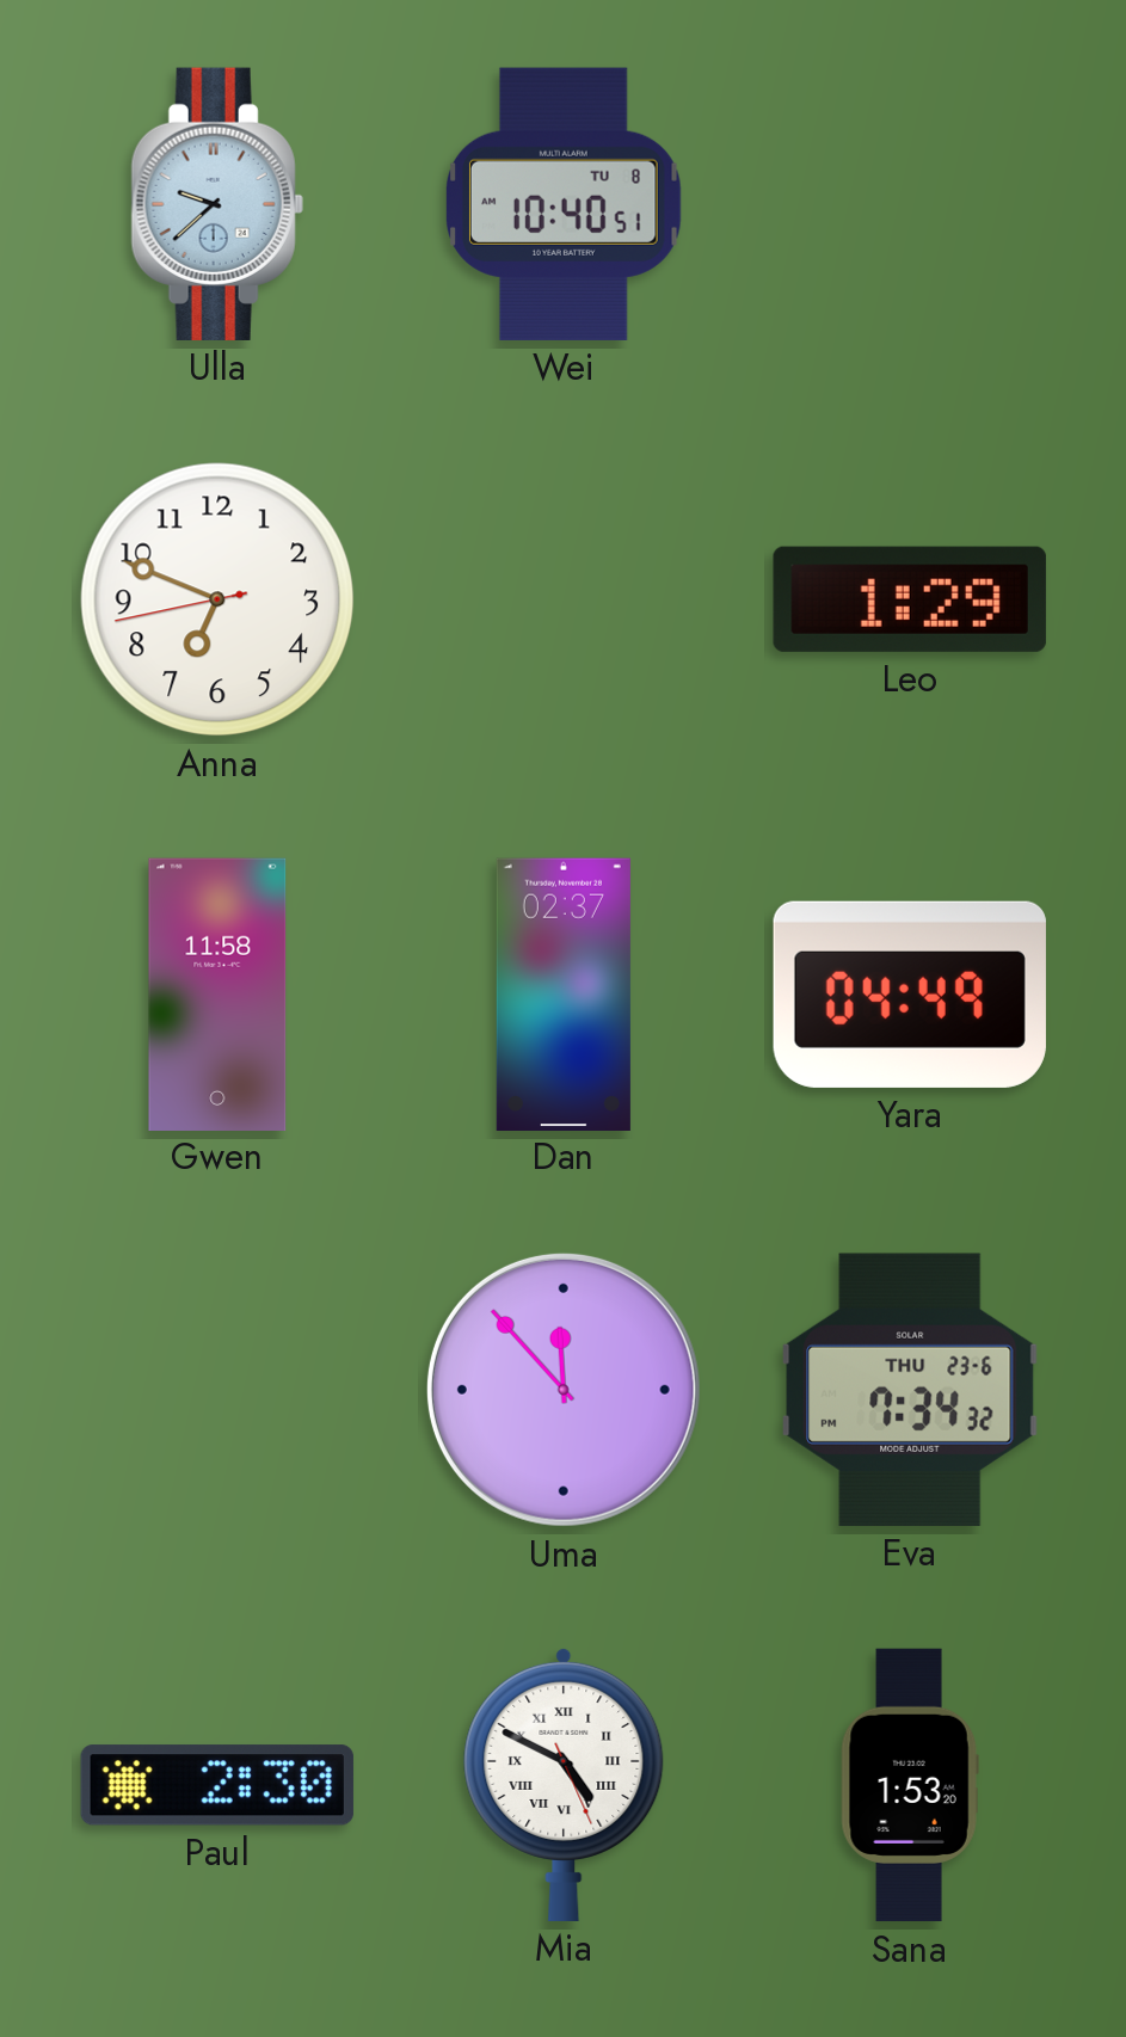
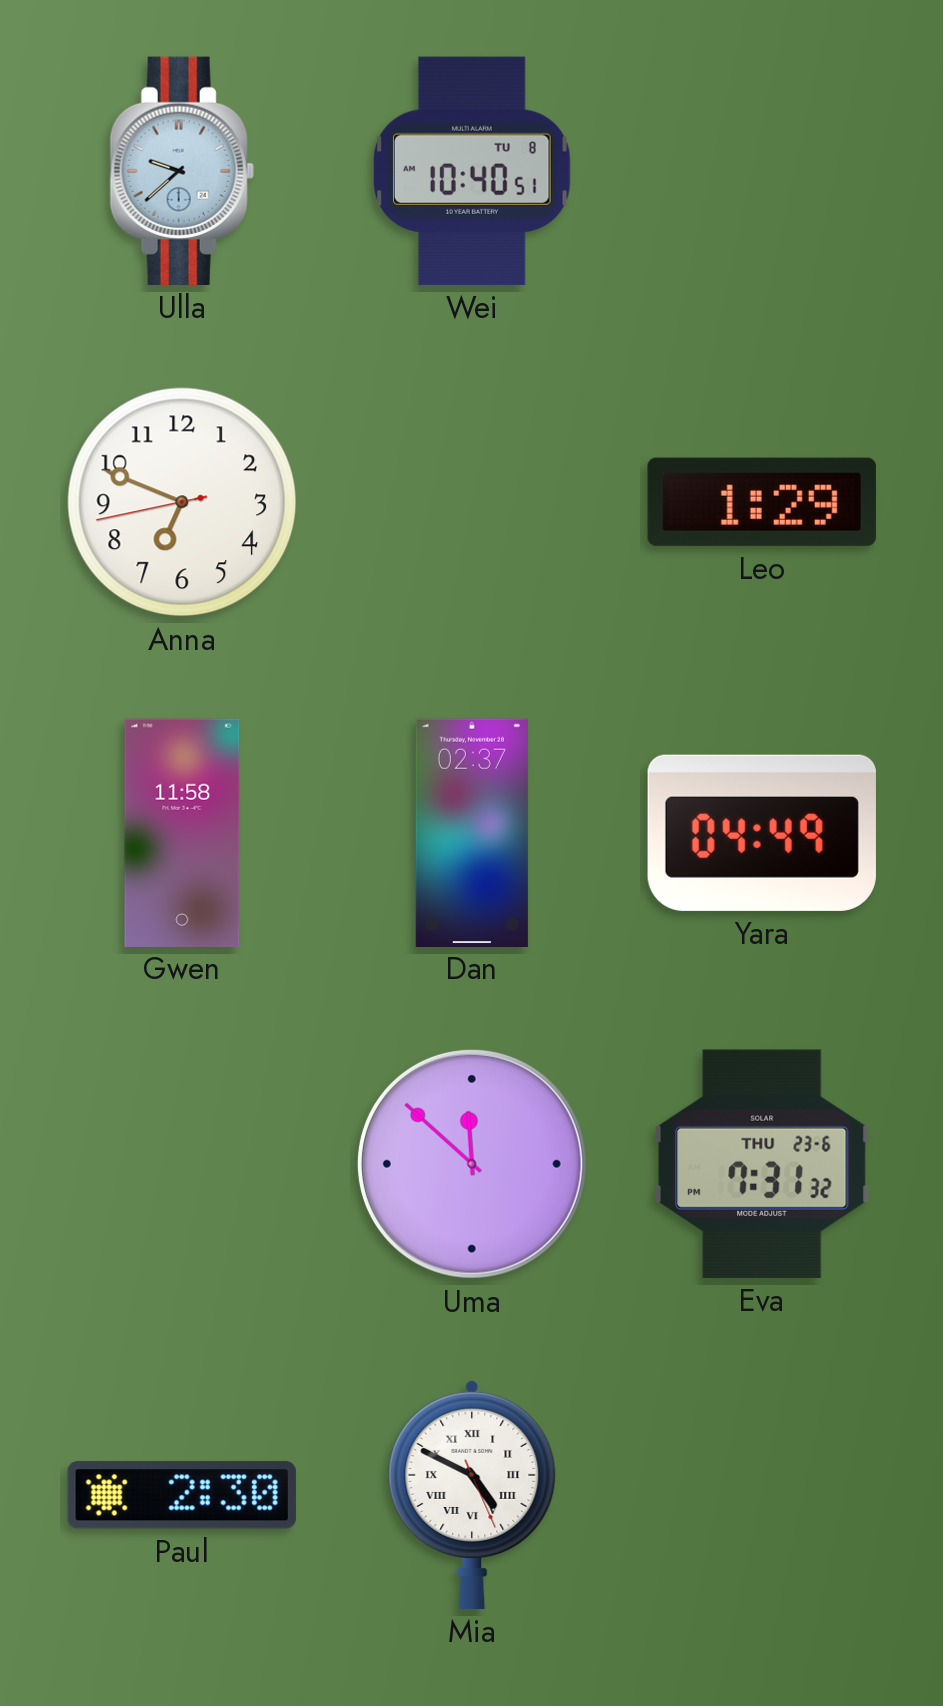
Uma: 11:53 -> 11:52 (472, 1164)
Eva: 7:34 -> 7:31 (762, 1164)
Sana: 1:53 -> none (910, 1785)
